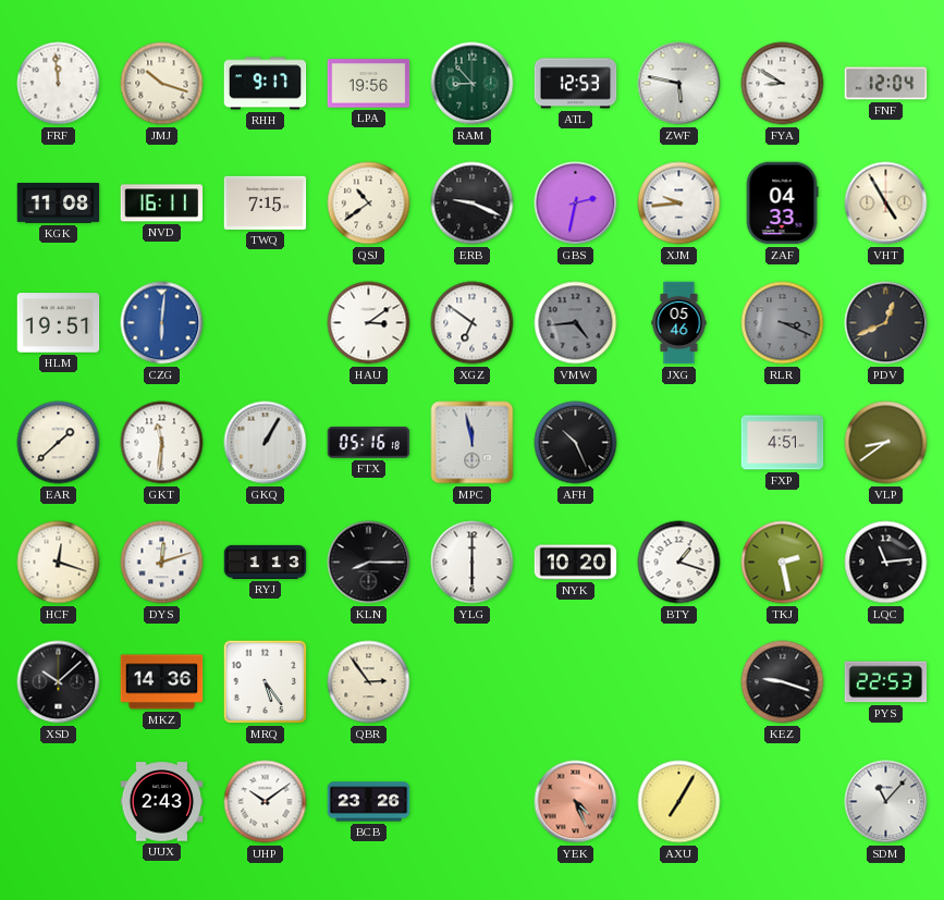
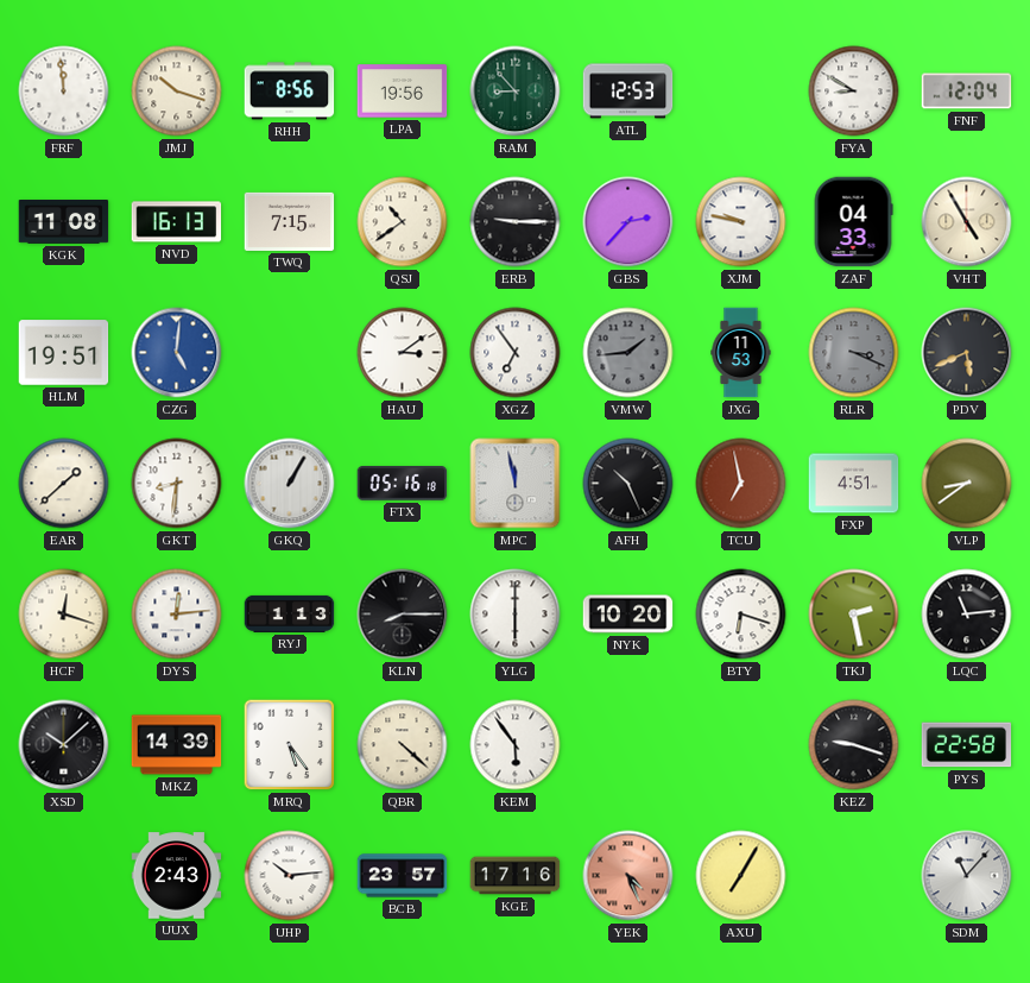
RHH: 9:17 -> 8:56 (290, 92)
ZWF: 5:47 -> none (679, 84)
NVD: 16:11 -> 16:13 (177, 222)
ERB: 9:19 -> 9:15 (516, 222)
GBS: 2:32 -> 2:37 (628, 222)
XJM: 9:44 -> 9:47 (741, 222)
CZG: 6:01 -> 5:01 (177, 353)
XGZ: 6:51 -> 6:54 (516, 353)
VMW: 4:44 -> 1:44 (628, 353)
JXG: 05:46 -> 11:53 (741, 353)
PDV: 12:41 -> 5:41 (967, 353)
GKT: 11:31 -> 8:31 (177, 484)
TCU: none -> 6:58 (741, 484)
DYS: 12:12 -> 12:14 (177, 615)
BTY: 1:18 -> 6:18 (741, 615)
MKZ: 14:36 -> 14:39 (177, 745)
QBR: 2:54 -> 4:22 (403, 745)
KEM: none -> 5:54 (516, 745)
PYS: 22:53 -> 22:58 (967, 745)
UHP: 10:09 -> 10:14 (290, 876)
BCB: 23:26 -> 23:57 (403, 876)
KGE: none -> 17:16 (516, 876)
